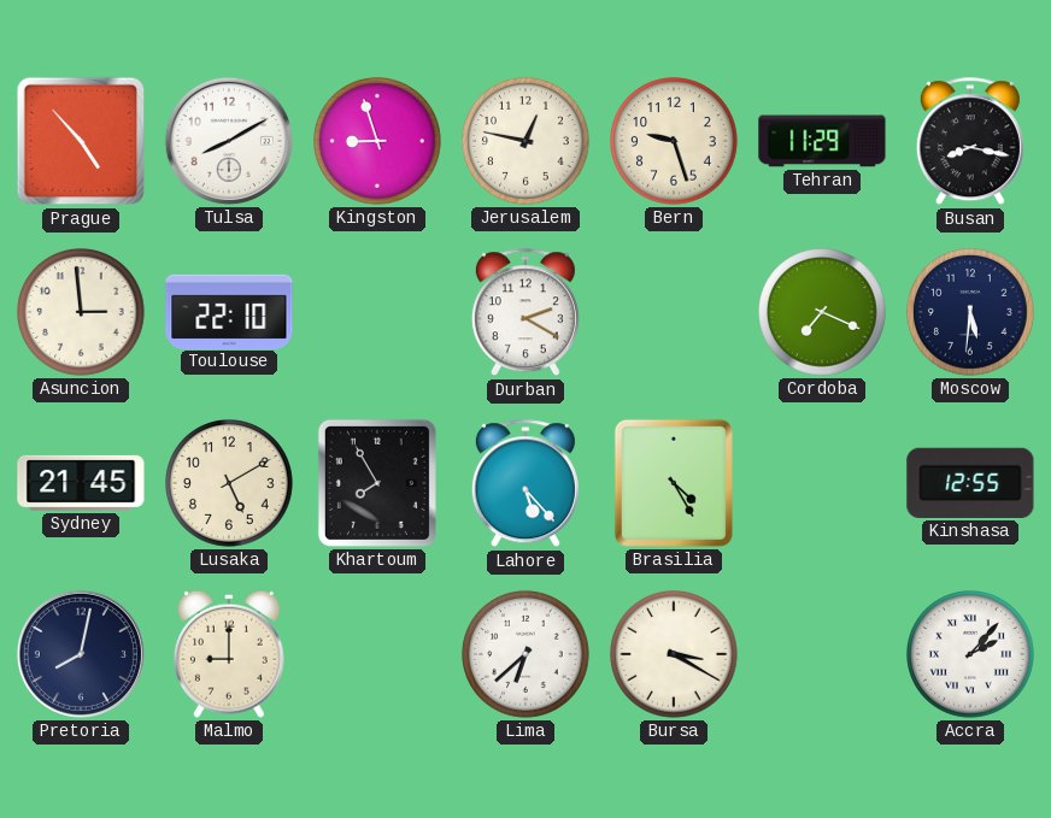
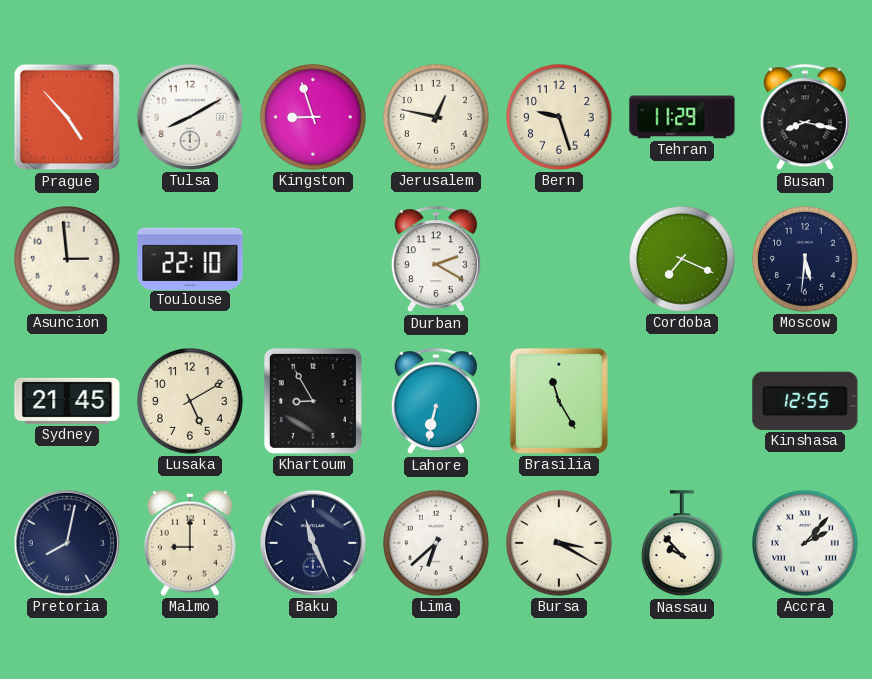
Khartoum: 7:55 -> 8:55 (313, 401)
Lahore: 5:23 -> 6:32 (436, 402)
Brasilia: 4:25 -> 11:25 (559, 401)
Baku: none -> 11:26 (313, 543)
Nassau: none -> 9:53 (682, 544)
